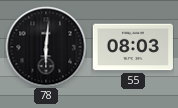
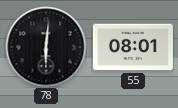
55: 08:03 -> 08:01 (133, 47)
